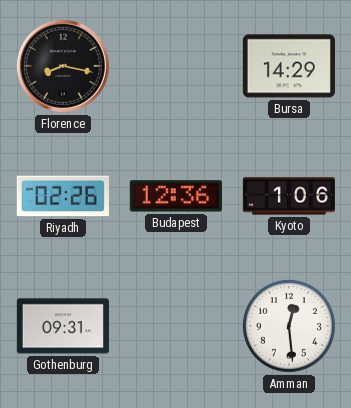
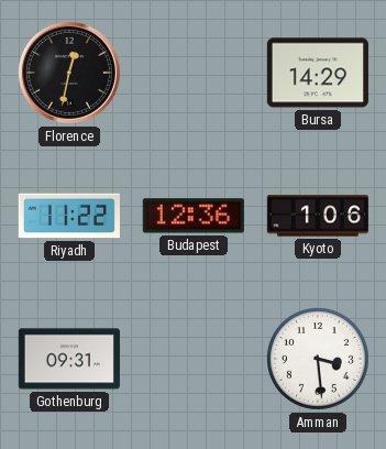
Florence: 8:17 -> 12:32 (69, 73)
Riyadh: 02:26 -> 11:22 (69, 216)
Amman: 12:29 -> 3:29 (318, 359)
